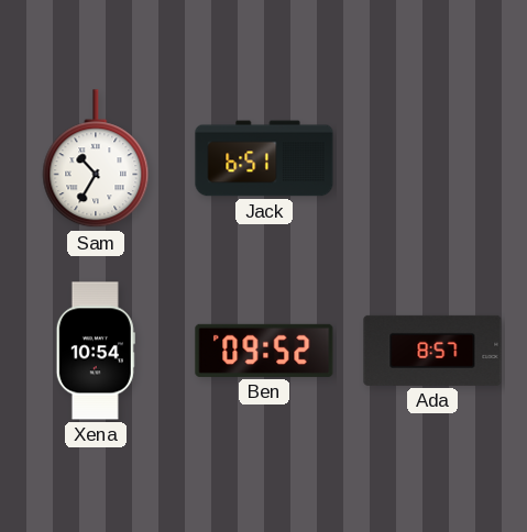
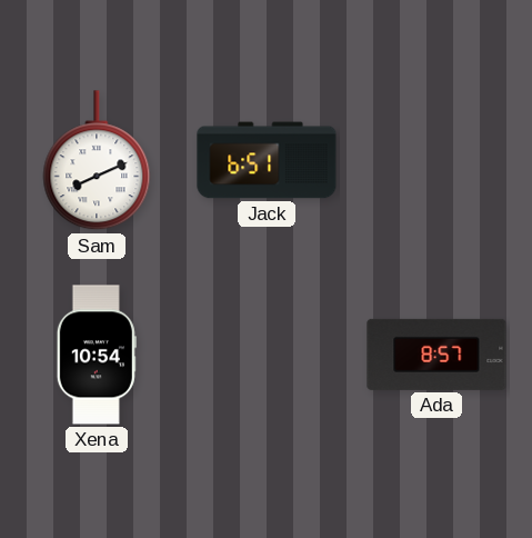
Sam: 10:35 -> 8:11 (97, 161)
Ben: 09:52 -> none (264, 351)
